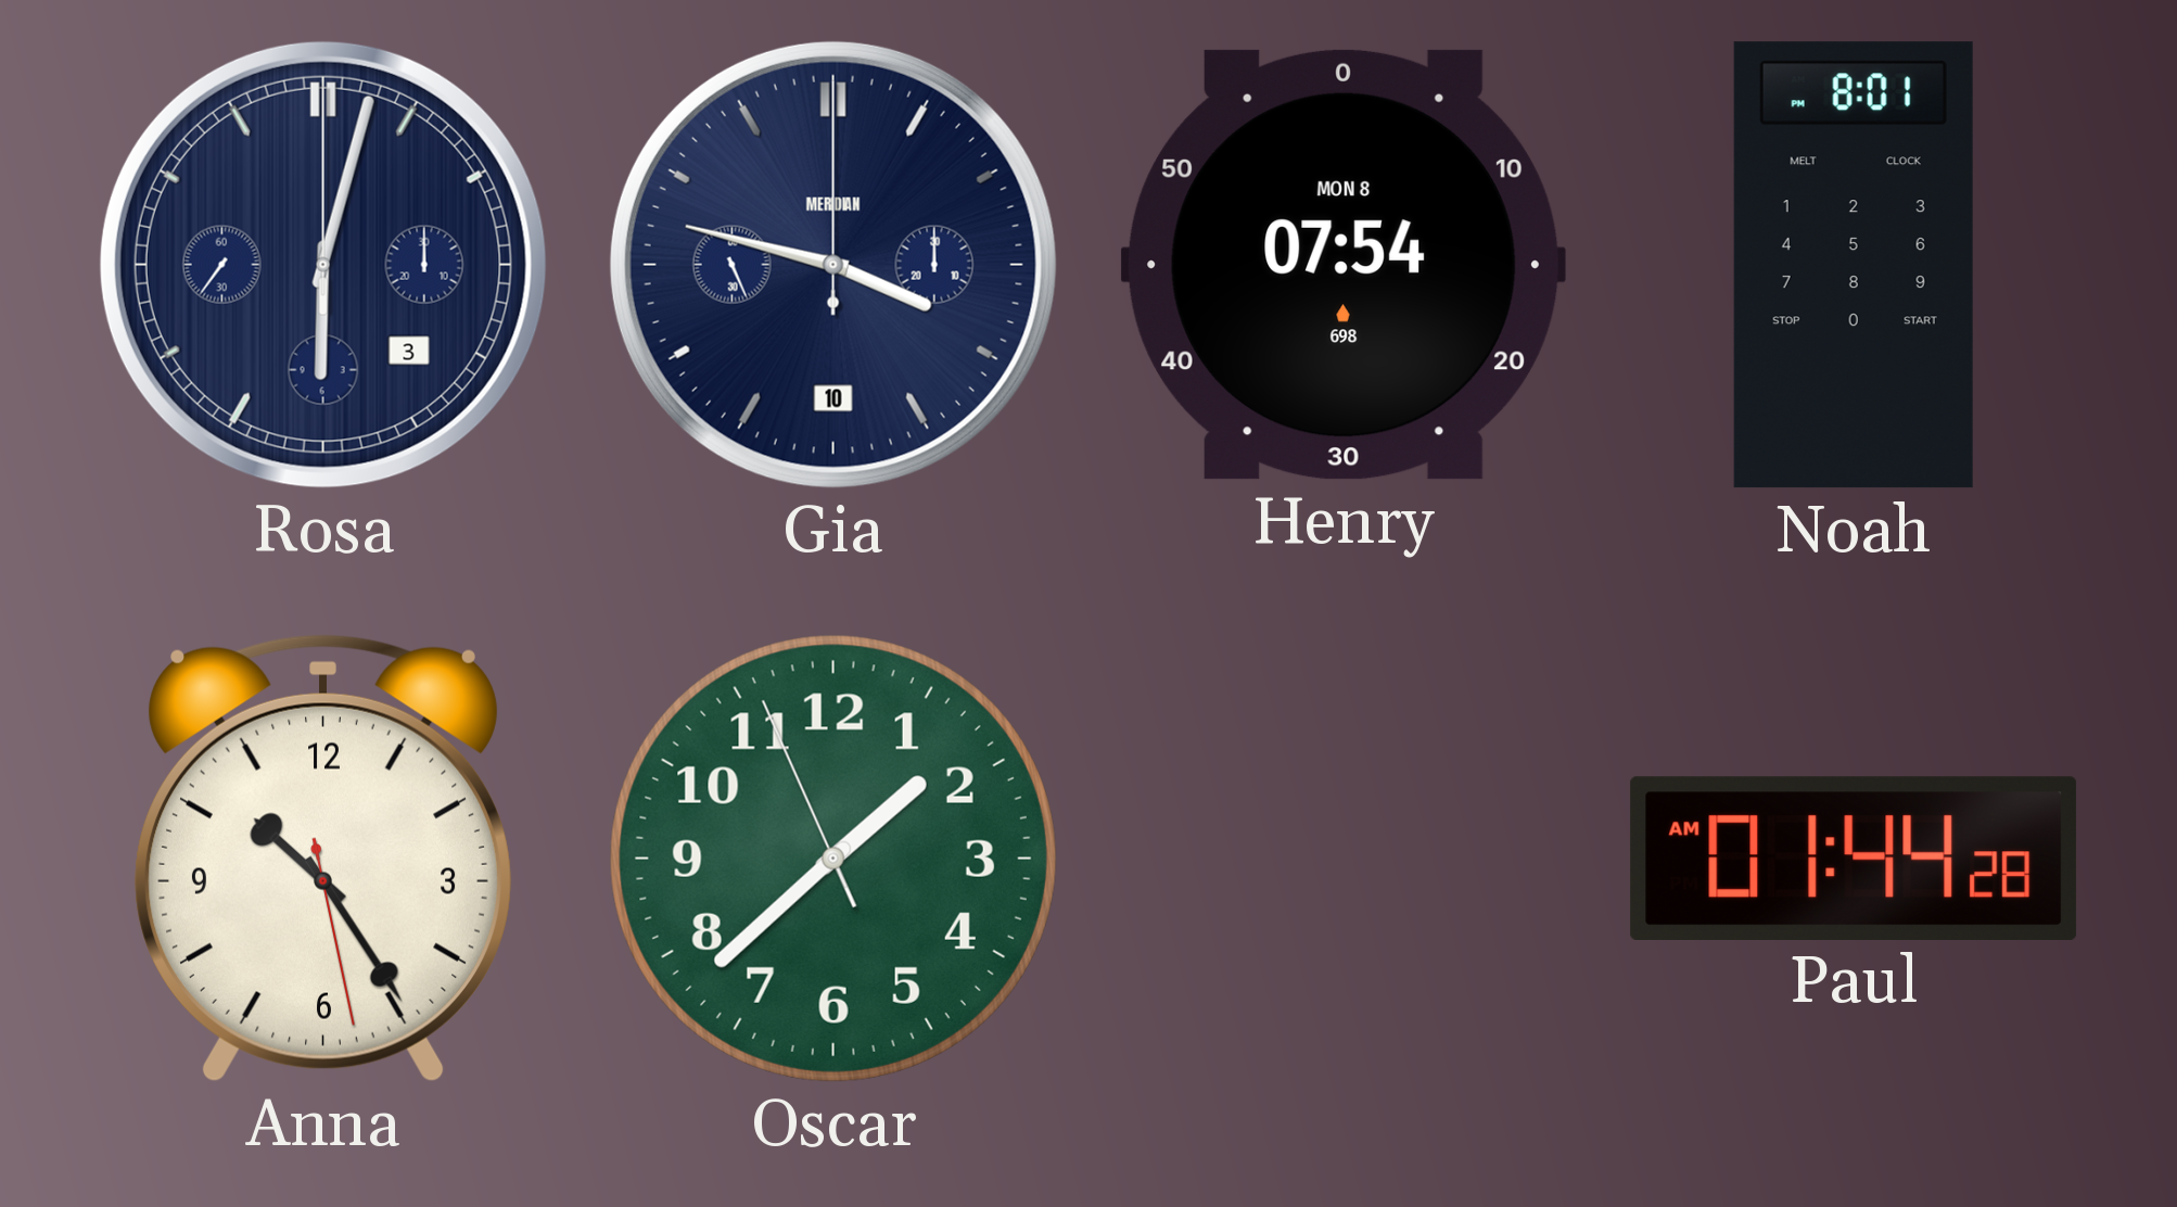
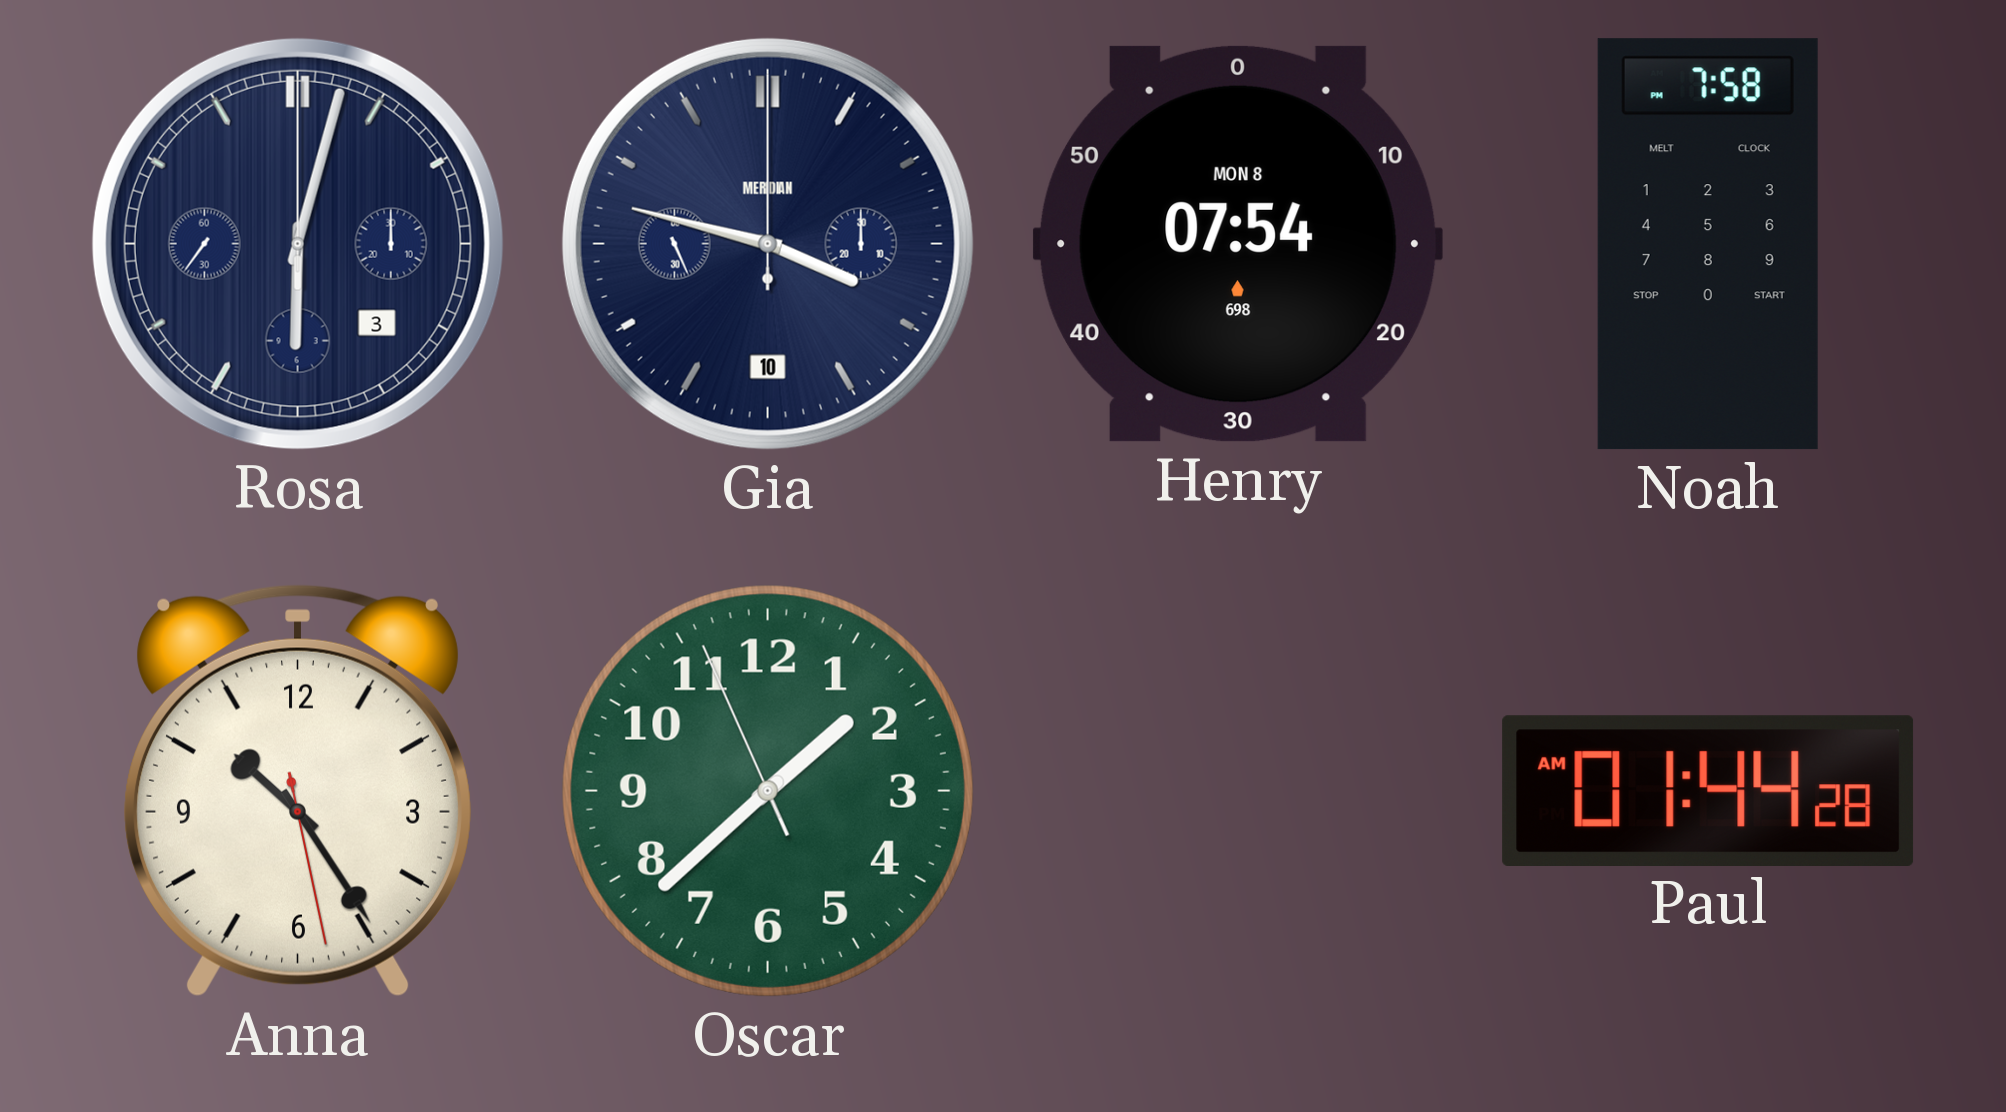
Noah: 8:01 -> 7:58 (1708, 244)
